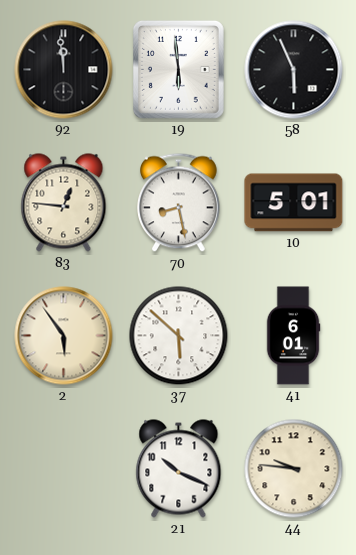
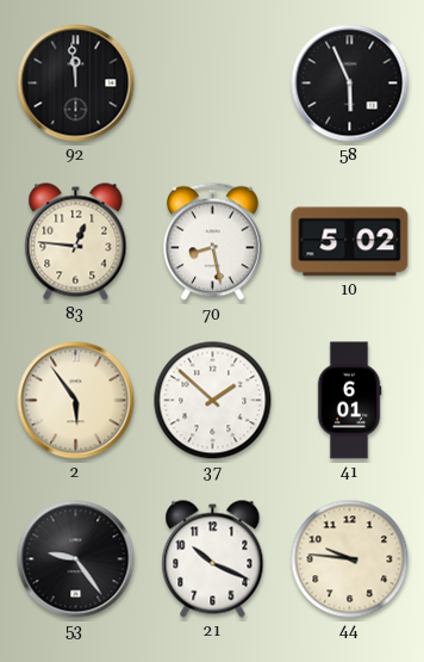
19: 5:59 -> none (178, 69)
10: 5:01 -> 5:02 (350, 242)
37: 5:52 -> 1:52 (213, 401)
53: none -> 9:24 (76, 559)
